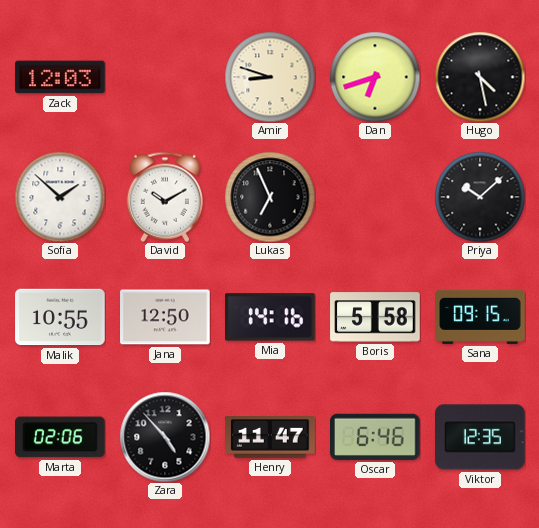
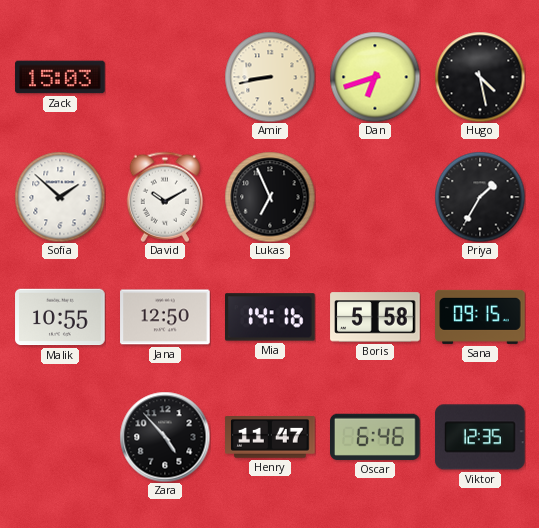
Zack: 12:03 -> 15:03 (60, 77)
Amir: 8:48 -> 8:43 (270, 77)
Priya: 10:08 -> 1:35 (480, 197)
Marta: 02:06 -> none (61, 437)
